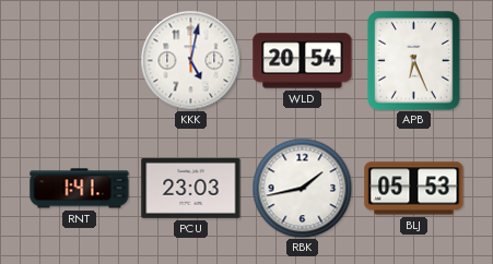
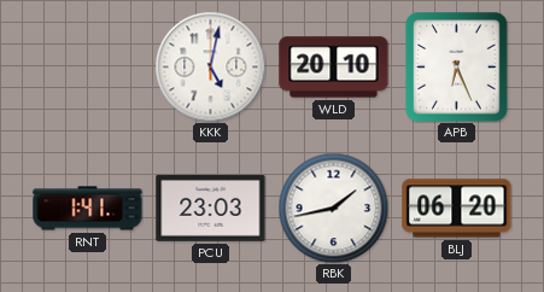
WLD: 20:54 -> 20:10 (334, 68)
BLJ: 05:53 -> 06:20 (457, 209)
